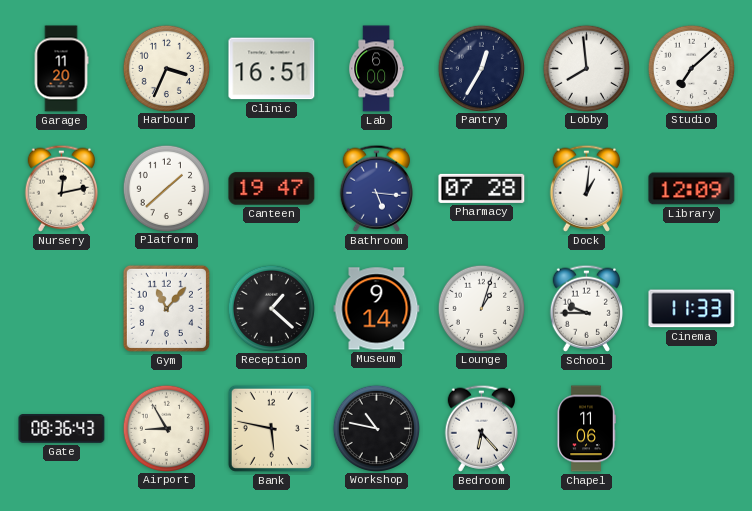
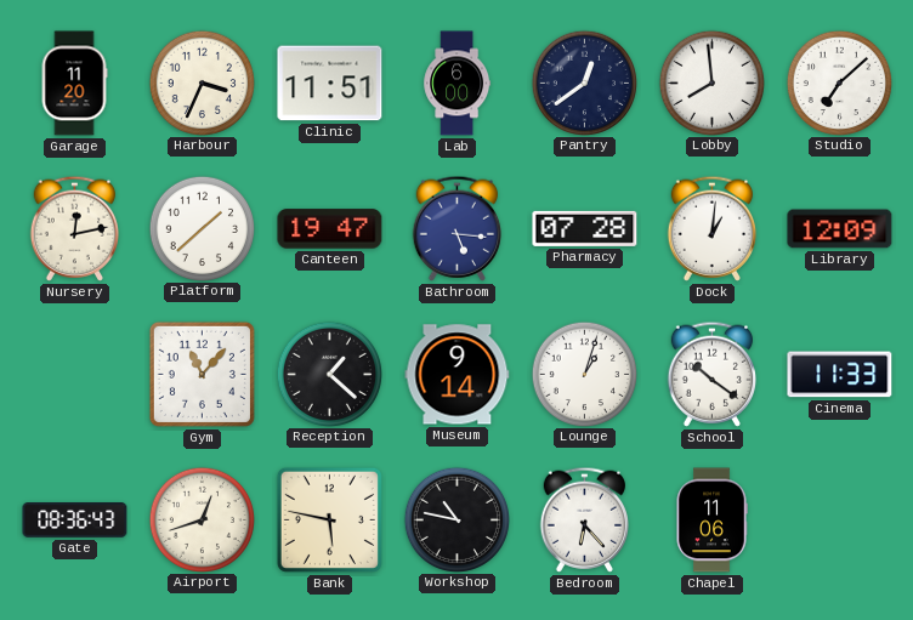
Clinic: 16:51 -> 11:51 (330, 84)
Pantry: 12:35 -> 12:39 (584, 83)
School: 9:45 -> 10:21 (711, 374)
Airport: 8:55 -> 12:42 (202, 519)
